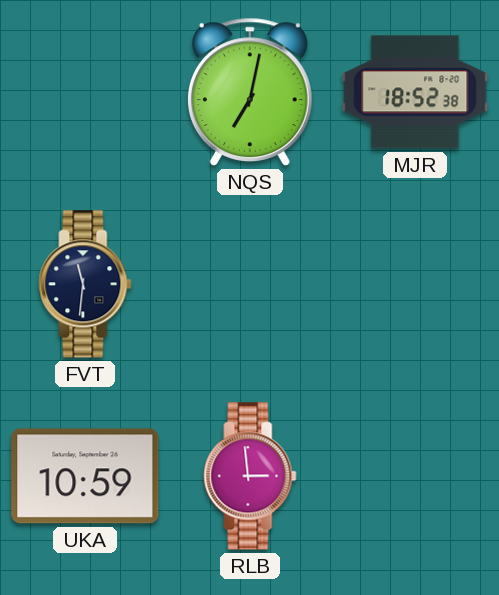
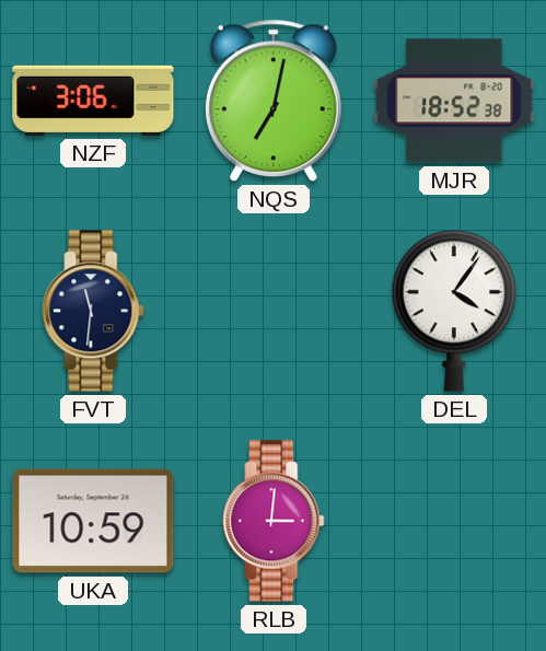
NZF: none -> 3:06 (93, 101)
DEL: none -> 4:06 (453, 311)
RLB: 2:59 -> 3:01 (274, 521)
